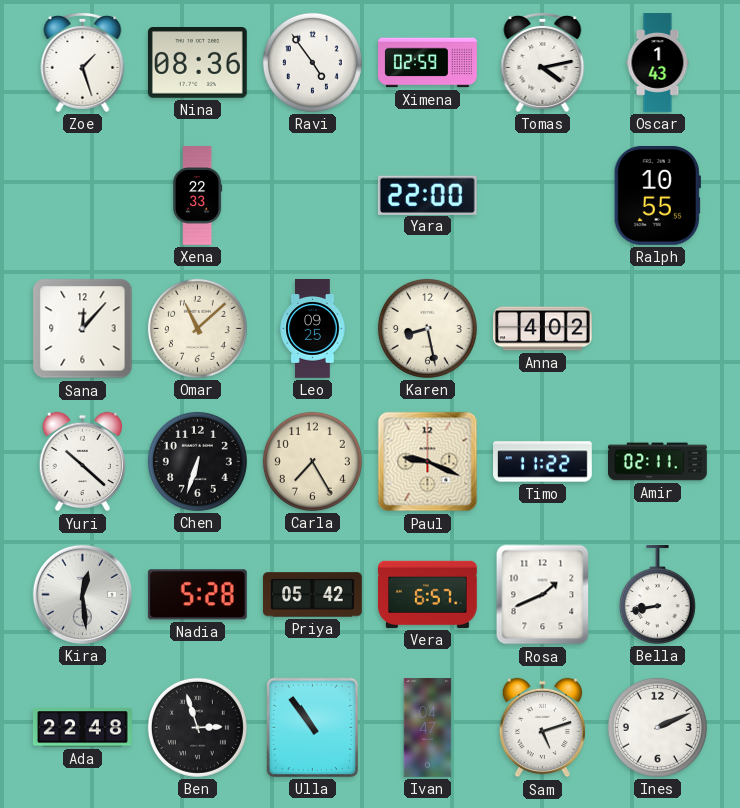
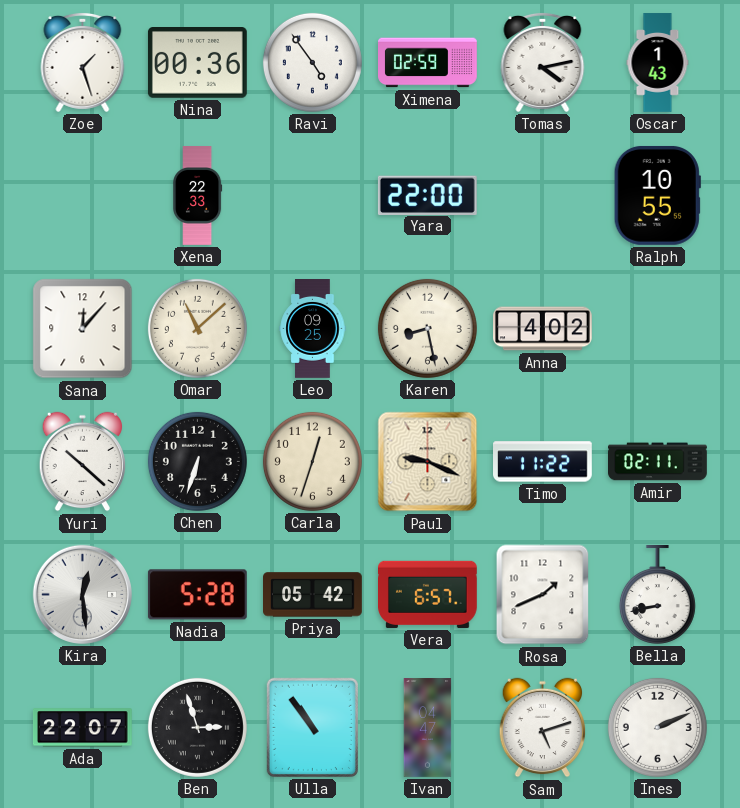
Nina: 08:36 -> 00:36 (197, 63)
Carla: 7:25 -> 12:33 (312, 461)
Ada: 22:48 -> 22:07 (83, 728)
